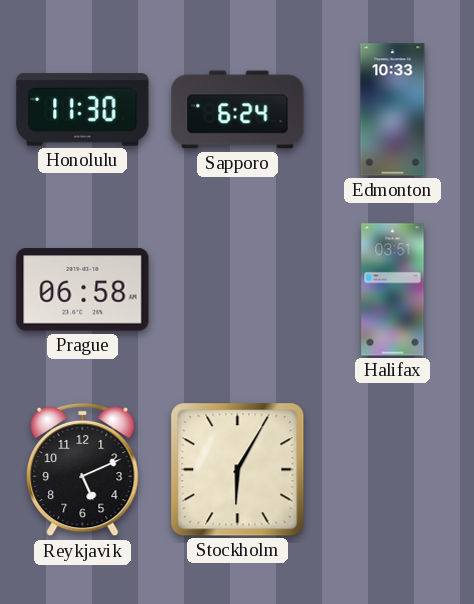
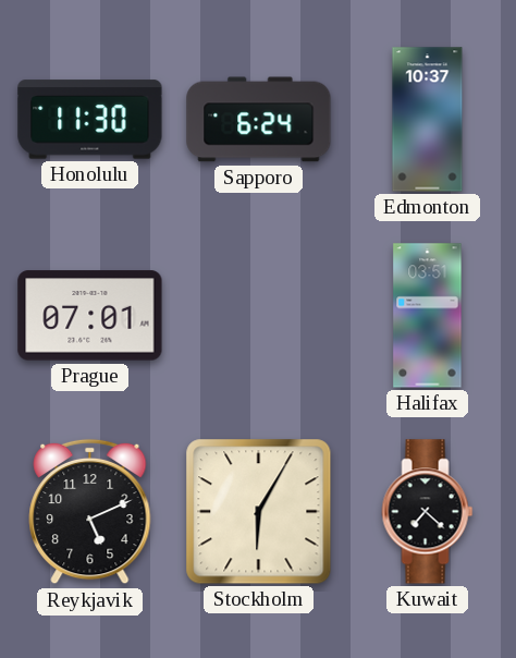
Edmonton: 10:33 -> 10:37 (428, 120)
Prague: 06:58 -> 07:01 (90, 316)
Kuwait: none -> 7:22 (428, 512)
